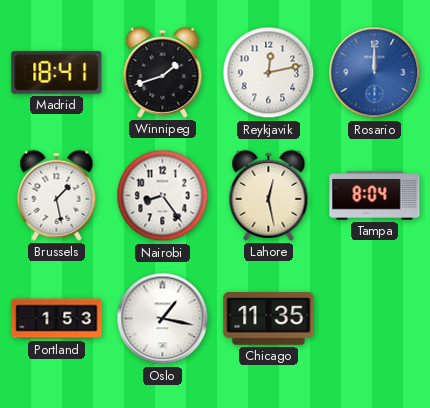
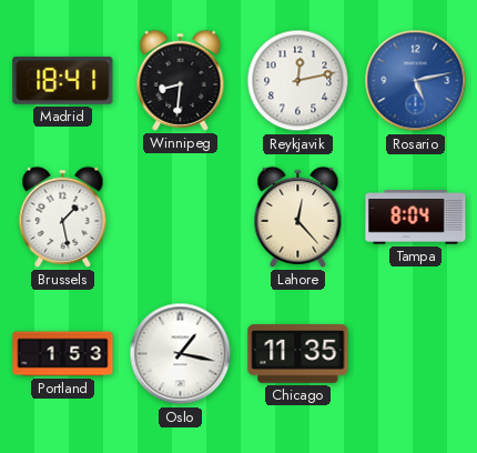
Winnipeg: 1:42 -> 8:31 (181, 80)
Rosario: 12:00 -> 5:13 (416, 81)
Nairobi: 8:24 -> none (163, 196)
Lahore: 12:28 -> 12:23 (298, 217)
